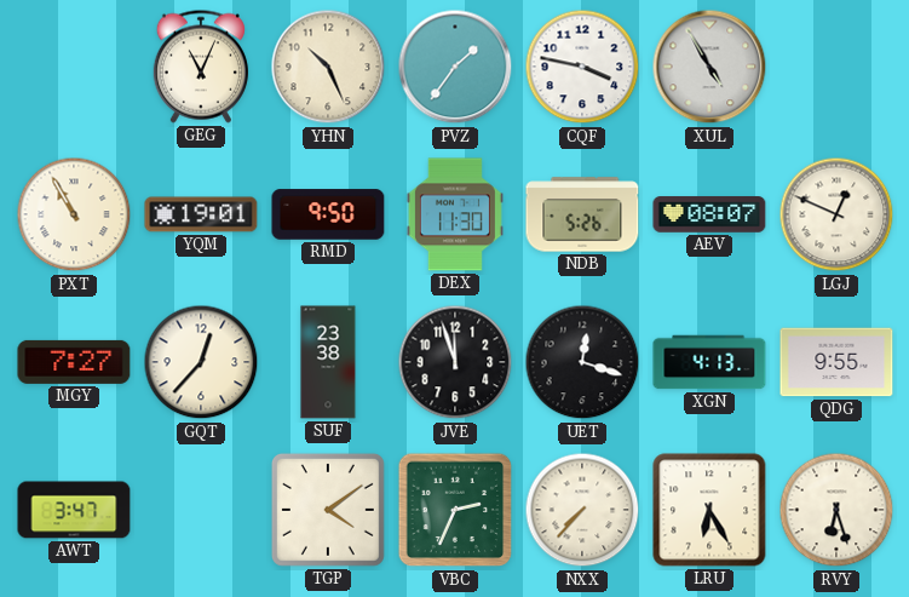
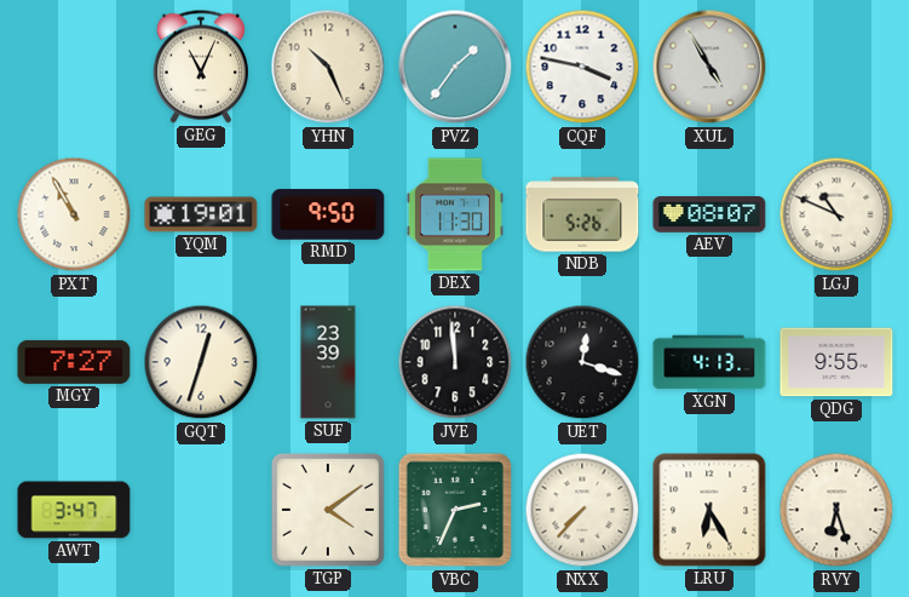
LGJ: 12:49 -> 10:49 (836, 214)
GQT: 12:37 -> 12:33 (201, 362)
SUF: 23:38 -> 23:39 (328, 362)
JVE: 11:57 -> 11:59 (455, 362)
